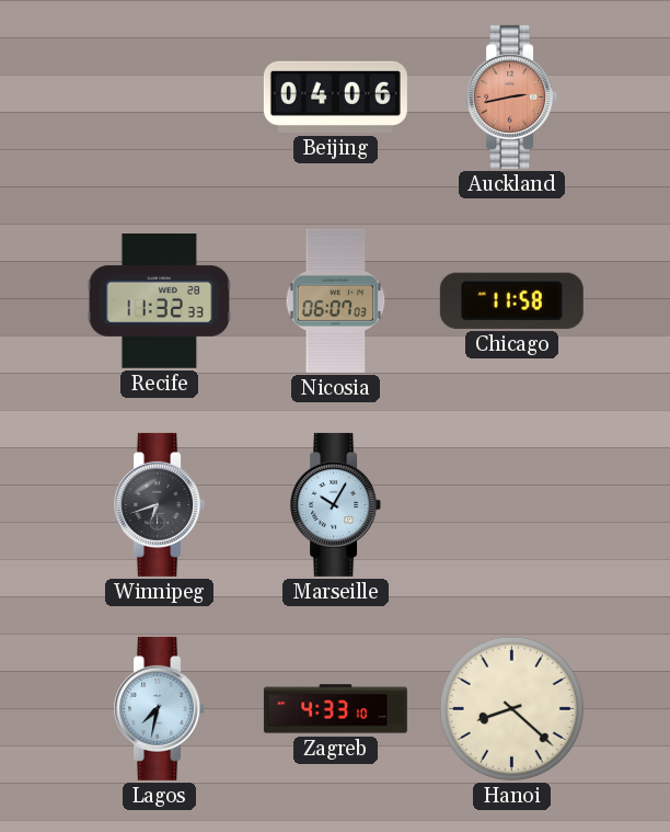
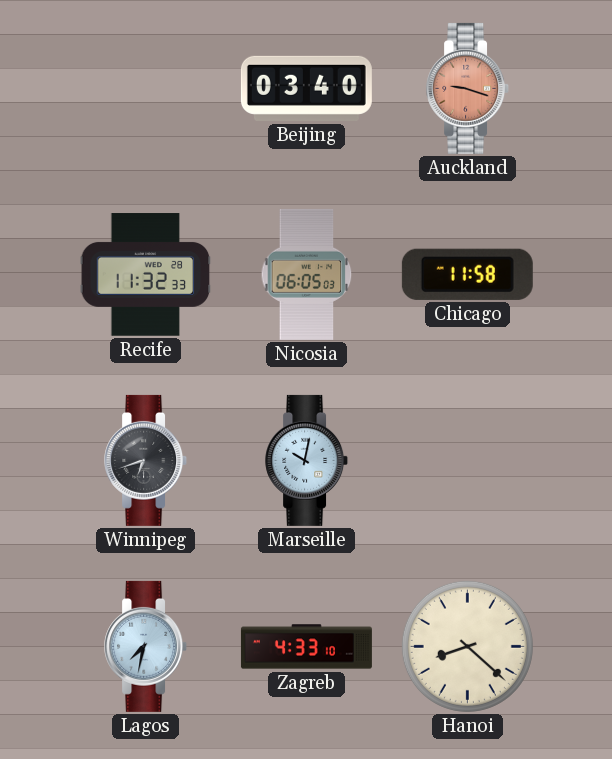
Beijing: 04:06 -> 03:40 (306, 88)
Auckland: 2:43 -> 9:18 (468, 88)
Nicosia: 06:07 -> 06:05 (307, 274)
Marseille: 10:05 -> 10:02 (307, 460)
